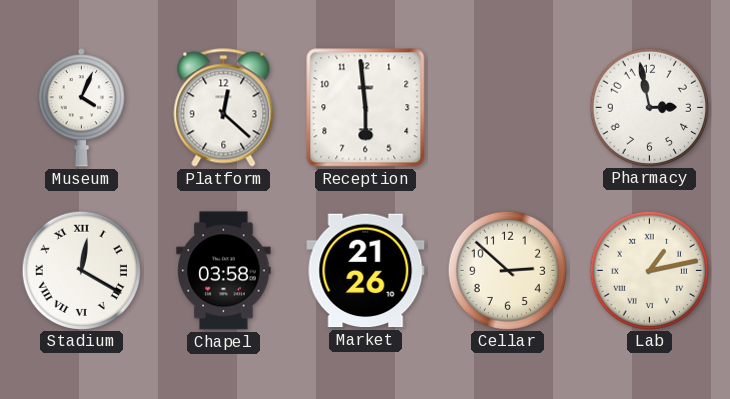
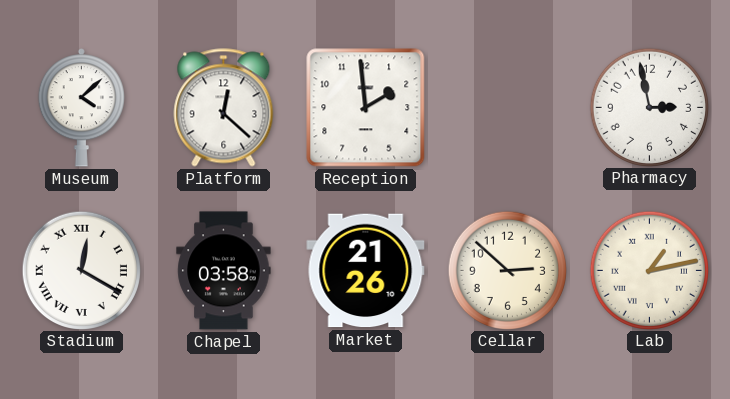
Museum: 4:04 -> 4:08 (81, 108)
Reception: 5:59 -> 1:59 (366, 108)
